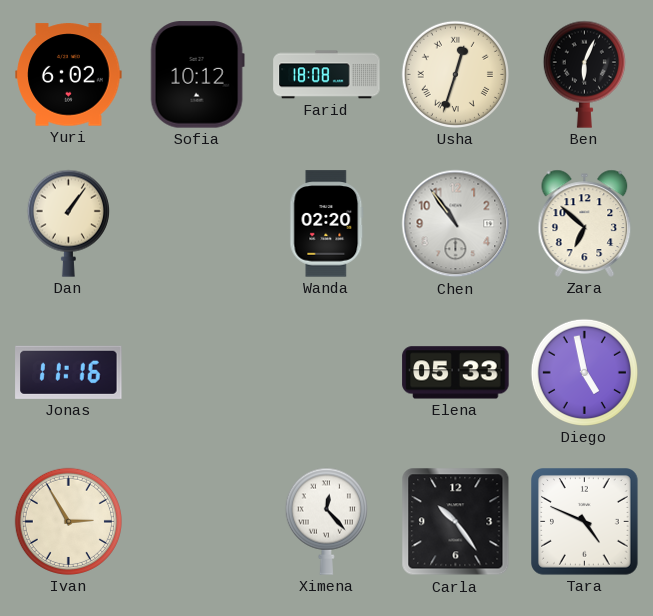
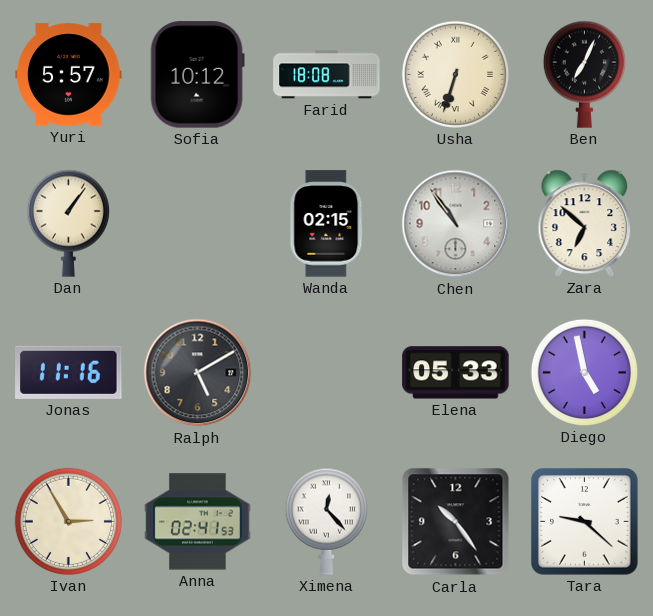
Yuri: 6:02 -> 5:57 (69, 75)
Usha: 12:33 -> 6:33 (455, 74)
Ben: 6:04 -> 7:04 (584, 74)
Wanda: 02:20 -> 02:15 (327, 224)
Ralph: none -> 5:10 (198, 373)
Anna: none -> 02:41 (198, 522)
Tara: 4:49 -> 9:22 (585, 522)
